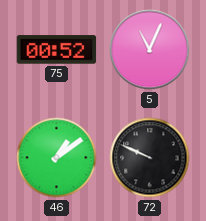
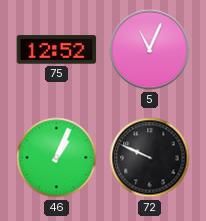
75: 00:52 -> 12:52 (57, 50)
46: 1:09 -> 1:04 (57, 158)
